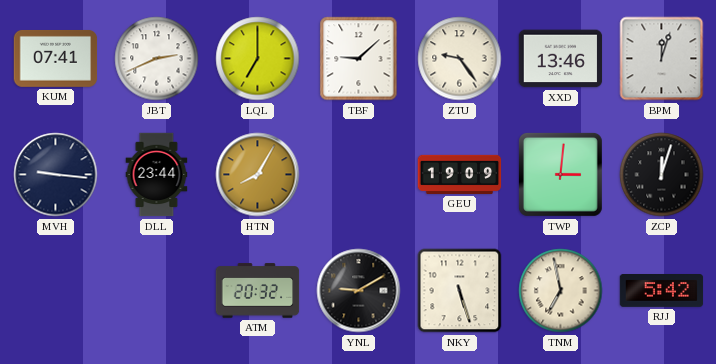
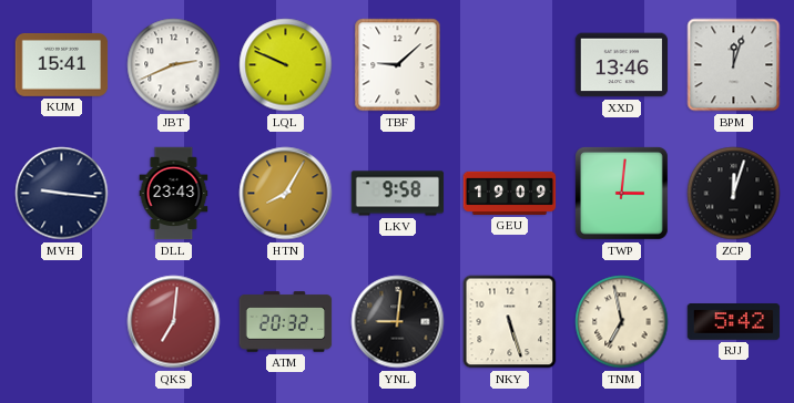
KUM: 07:41 -> 15:41 (62, 64)
LQL: 7:00 -> 9:49 (286, 65)
ZTU: 9:24 -> none (460, 59)
DLL: 23:44 -> 23:43 (174, 194)
LKV: none -> 9:58 (398, 194)
QKS: none -> 7:01 (174, 322)
YNL: 9:10 -> 9:01 (398, 322)
